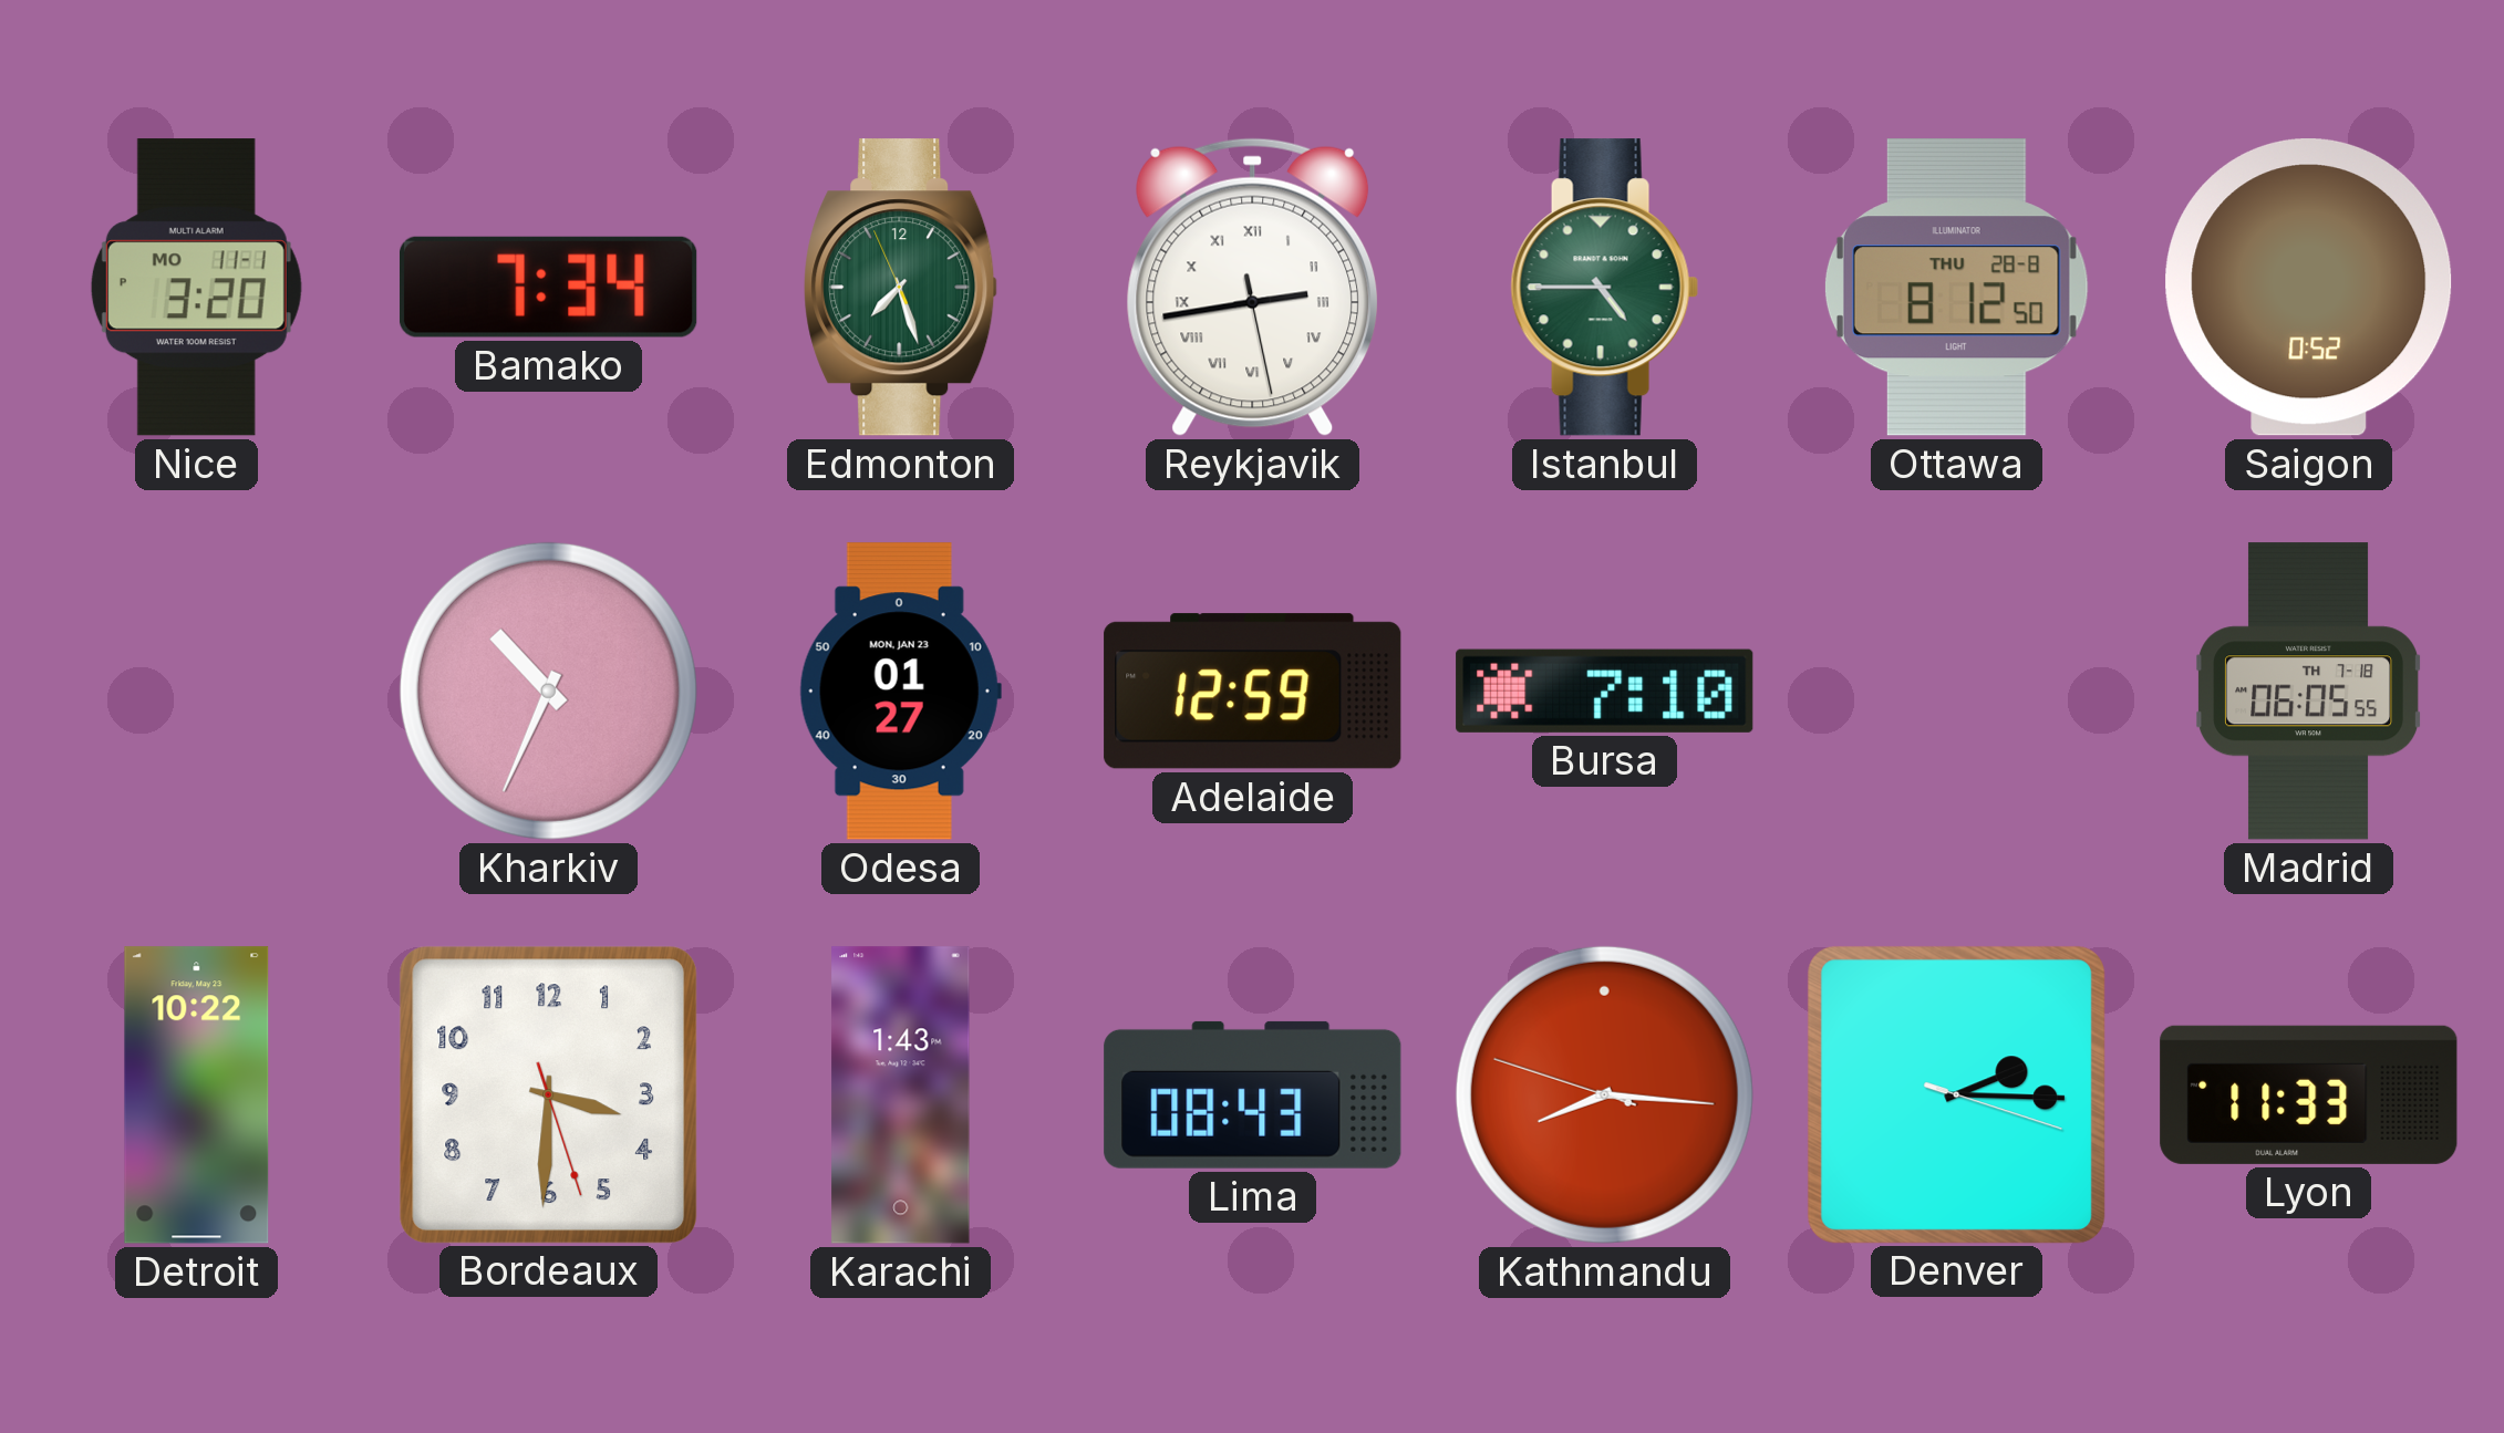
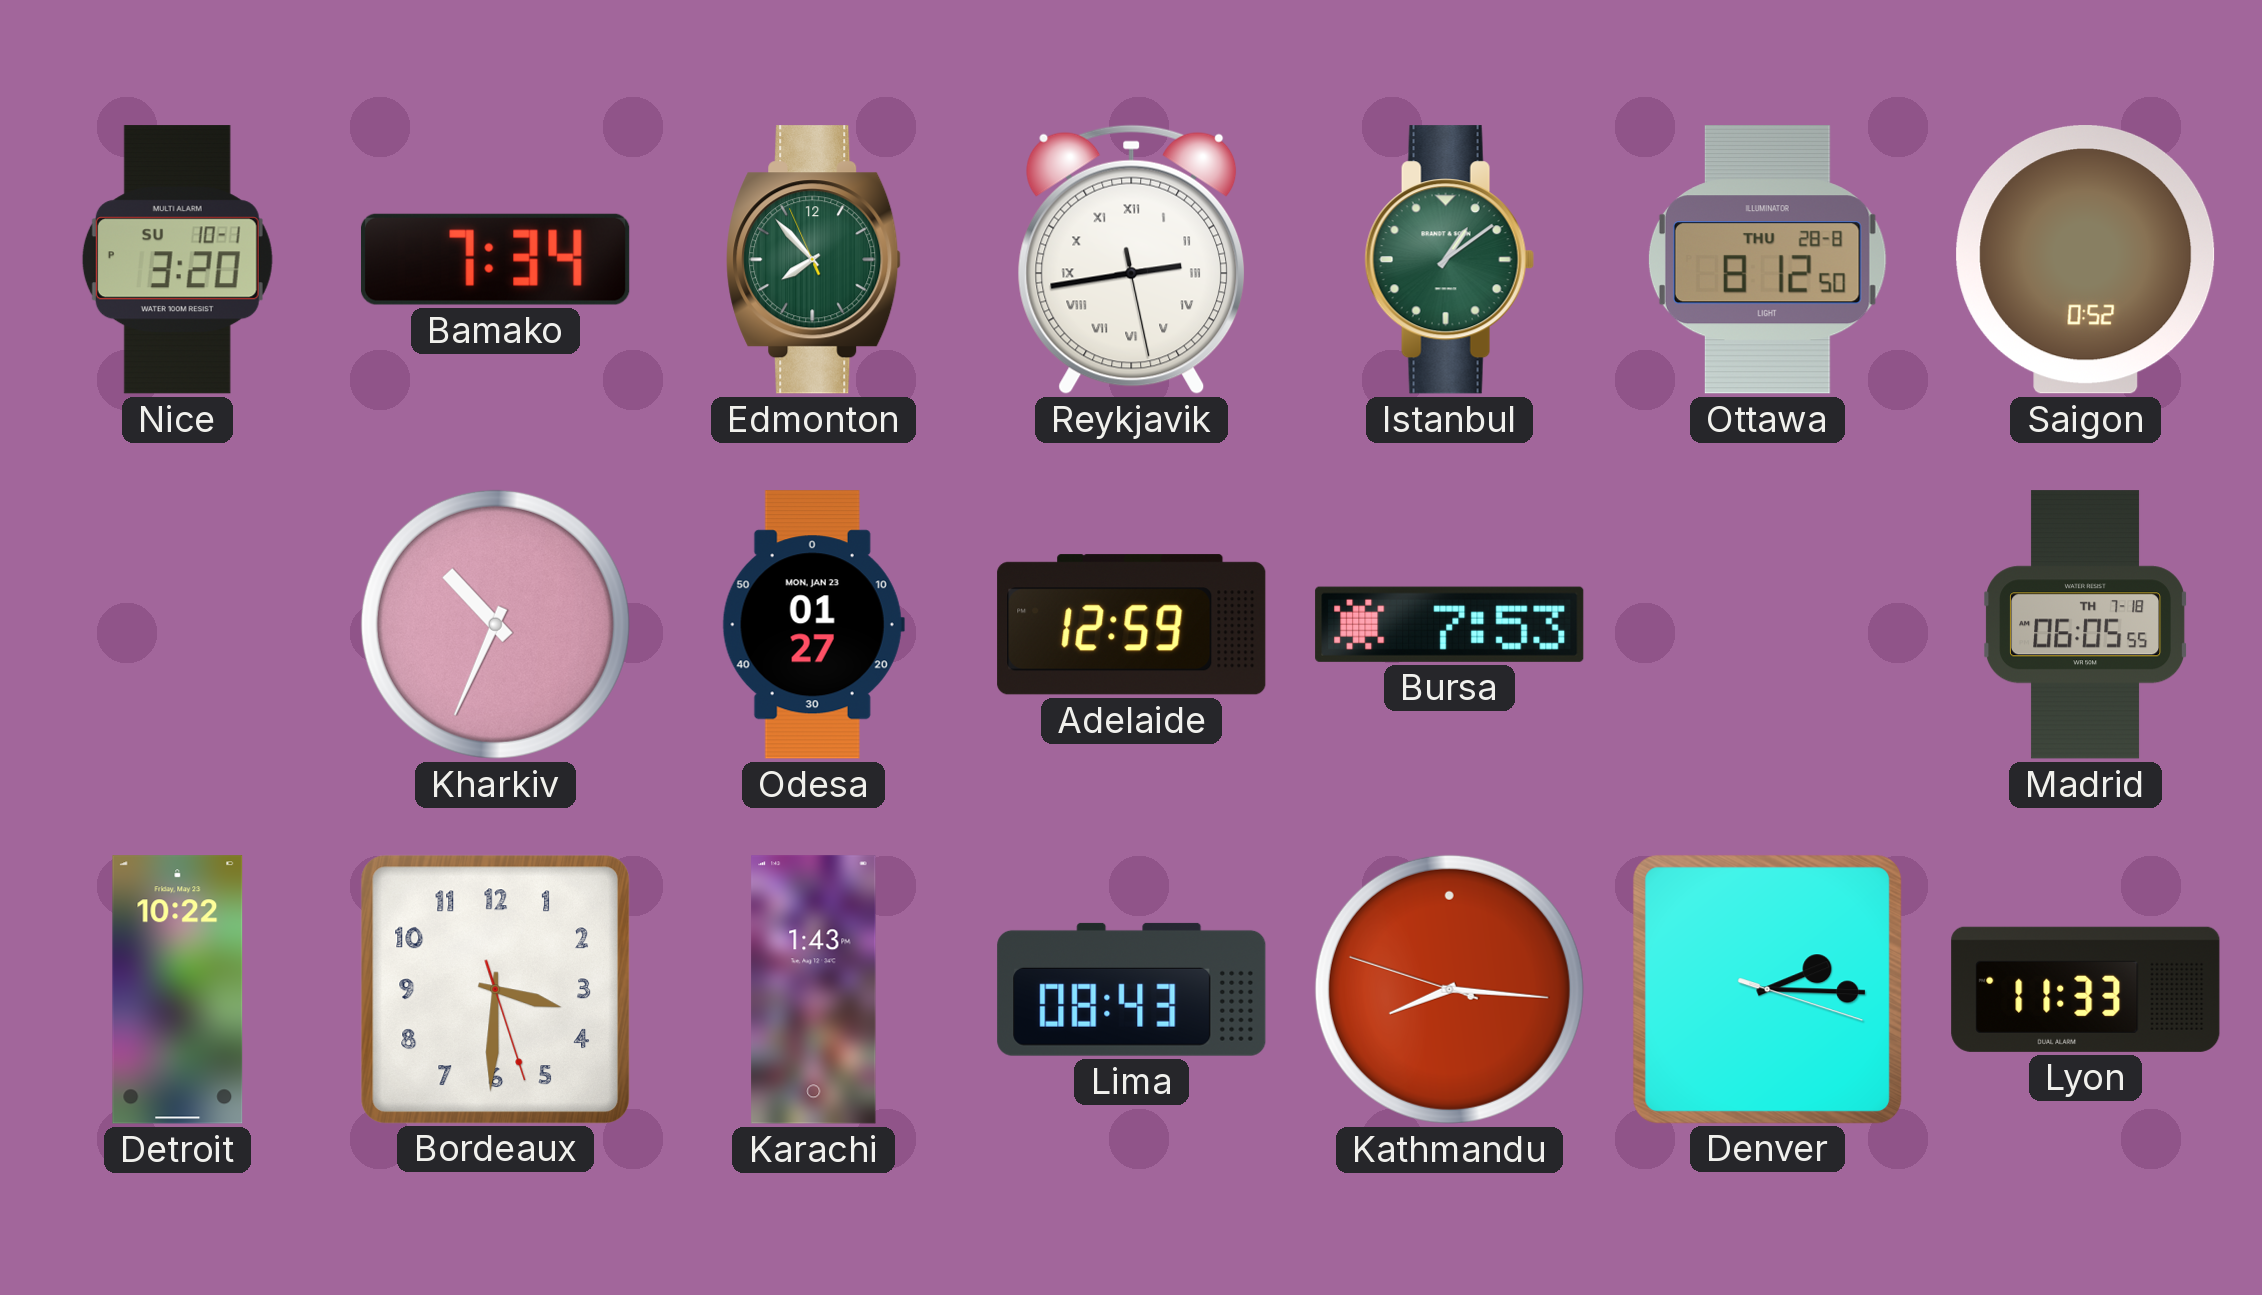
Nice date: MO 11-1 -> SU 10-1 (177, 260)
Edmonton: 7:26 -> 7:52 (814, 260)
Istanbul: 4:45 -> 1:09 (1449, 260)
Bursa: 7:10 -> 7:53 (1450, 624)
